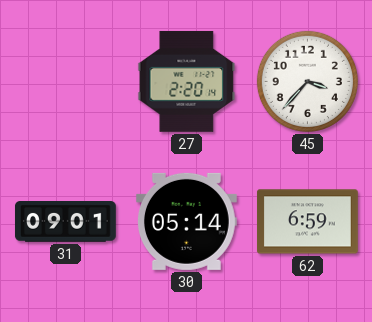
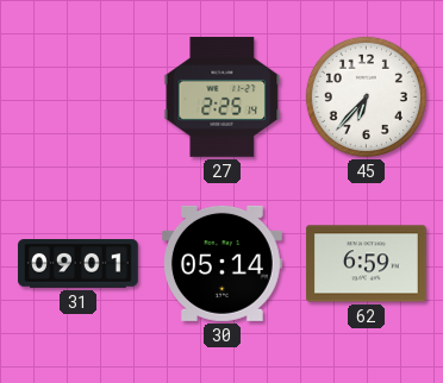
27: 2:20 -> 2:25 (223, 96)
45: 3:37 -> 6:37 (366, 96)
